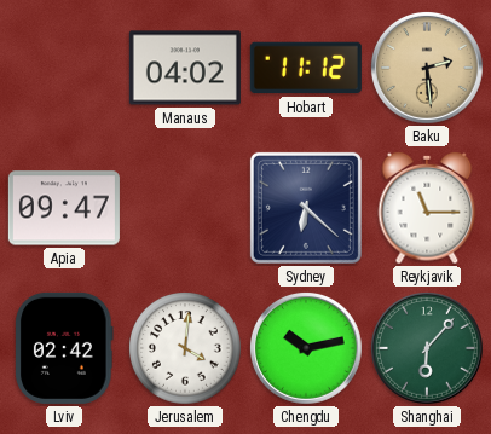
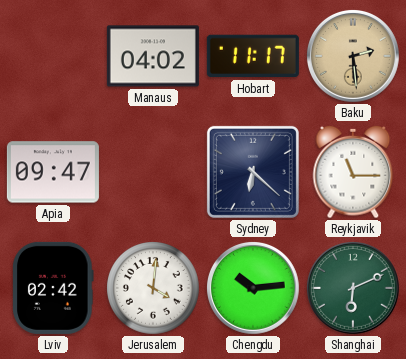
Hobart: 11:12 -> 11:17 (253, 56)
Chengdu: 10:13 -> 10:14 (253, 288)
Shanghai: 6:07 -> 6:11 (353, 288)
